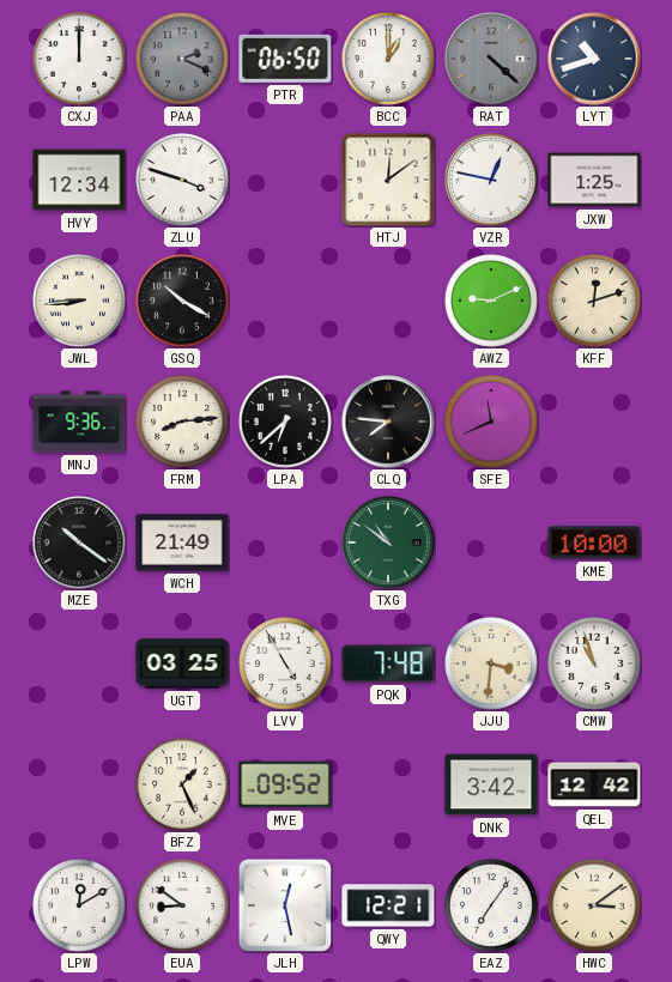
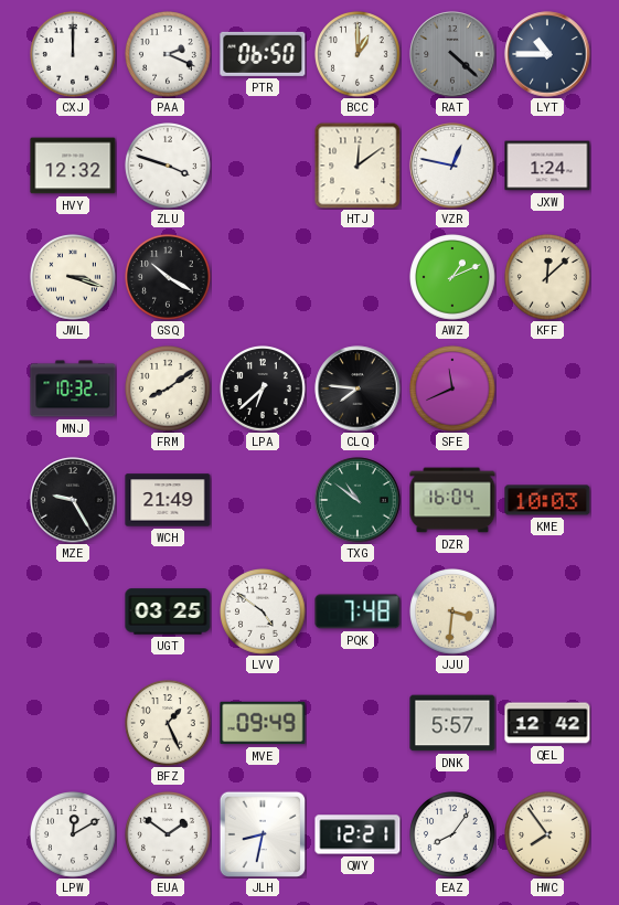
PAA dial: grey -> white (169, 55)
LYT: 10:42 -> 10:45 (547, 54)
HVY: 12:34 -> 12:32 (73, 166)
JXW: 1:25 -> 1:24 (547, 166)
JWL: 8:44 -> 3:18 (74, 278)
AWZ: 9:11 -> 1:11 (453, 278)
KFF: 12:12 -> 12:08 (548, 278)
MNJ: 9:36 -> 10:32 (73, 388)
FRM: 8:14 -> 8:09 (169, 390)
MZE: 10:21 -> 9:25 (73, 500)
DZR: none -> 16:04 (452, 500)
KME: 10:00 -> 10:03 (547, 500)
LVV: 4:55 -> 4:51 (264, 613)
CMW: 10:57 -> none (595, 665)
MVE: 09:52 -> 09:49 (263, 723)
DNK: 3:42 -> 5:57 (452, 723)
EUA: 8:51 -> 1:51 (169, 835)
JLH: 12:28 -> 8:32 (263, 834)
EAZ: 7:06 -> 8:06 (453, 835)
HWC: 3:09 -> 7:54 (548, 835)
